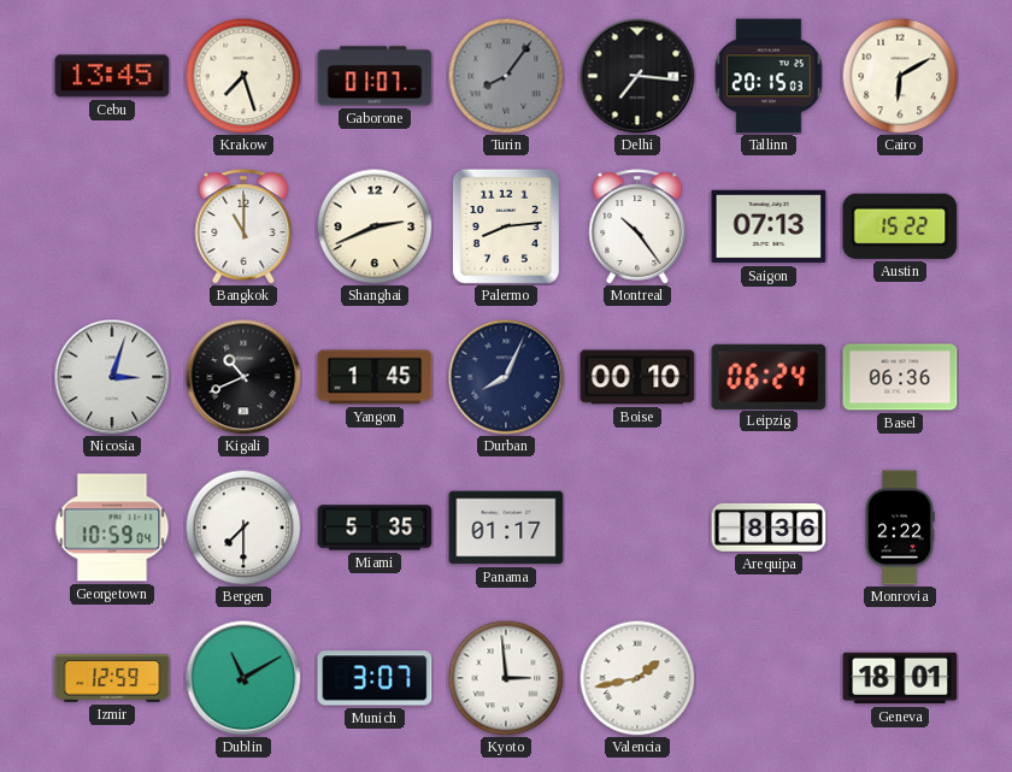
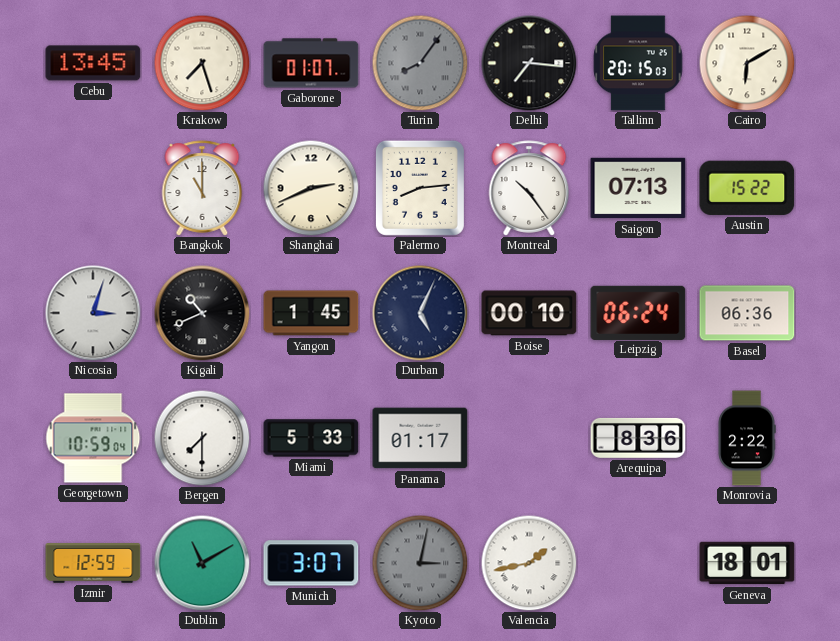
Durban: 8:04 -> 5:04 (420, 313)
Miami: 5:35 -> 5:33 (311, 438)
Kyoto: 2:59 -> 3:02 (420, 563)
Kyoto dial: white -> grey (420, 563)
